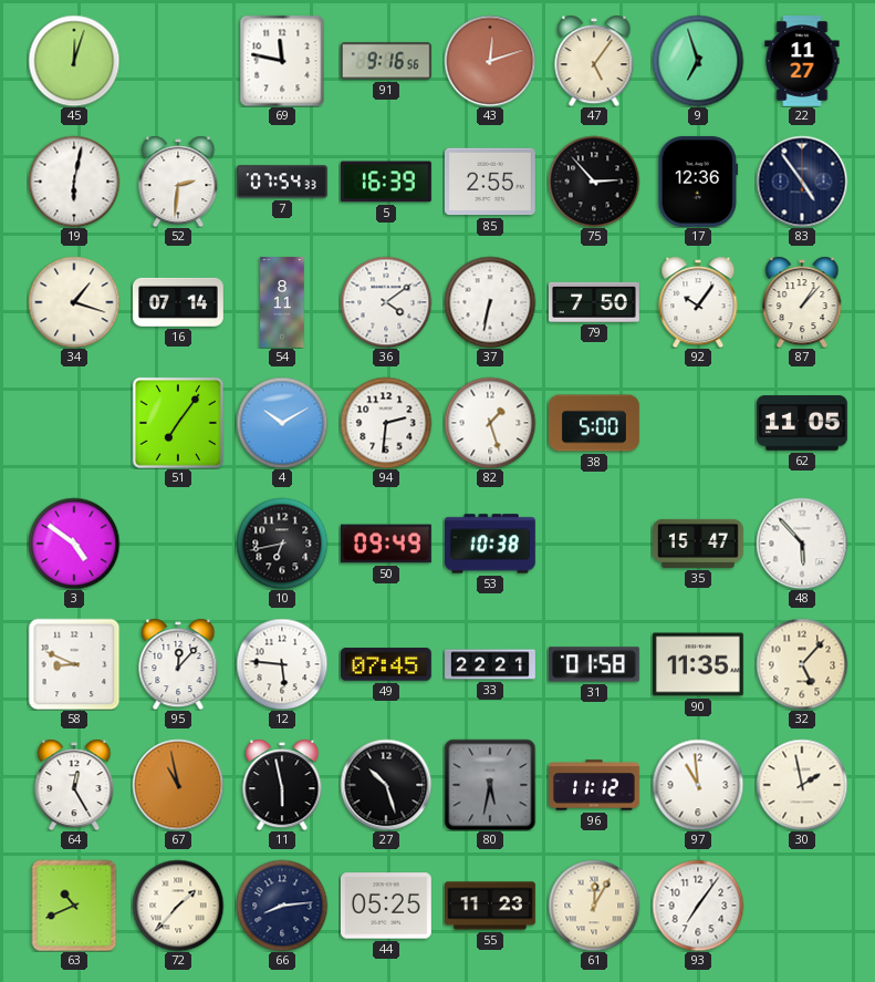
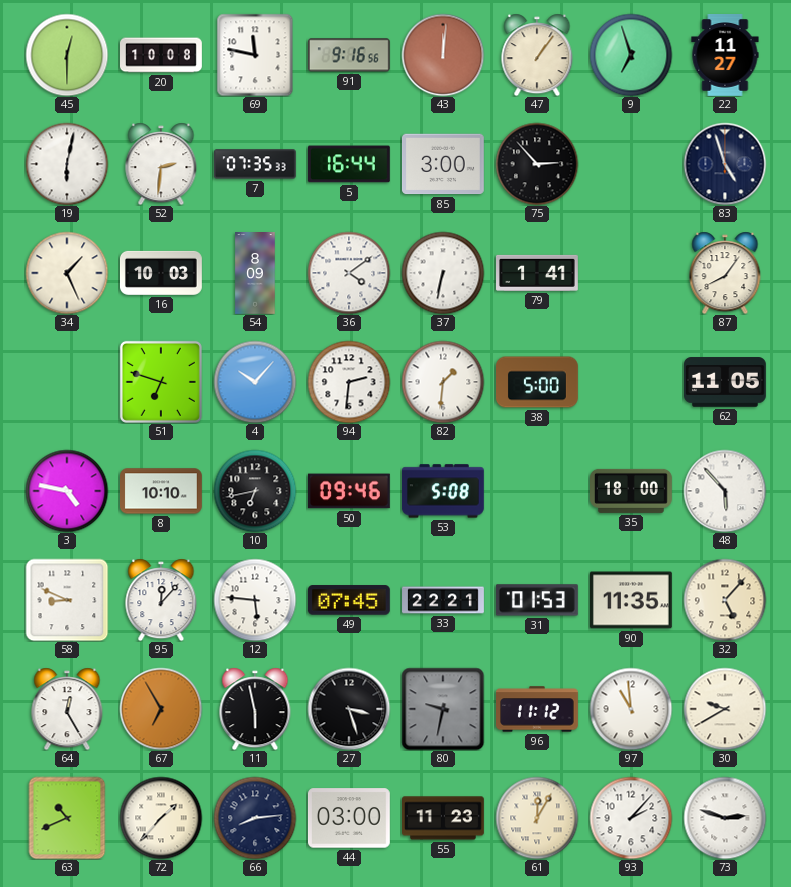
45: 12:03 -> 12:30 (67, 55)
20: none -> 10:08 (161, 55)
43: 12:12 -> 12:01 (443, 55)
47: 5:06 -> 1:06 (537, 55)
7: 07:54 -> 07:35 (255, 164)
5: 16:39 -> 16:44 (349, 164)
85: 2:55 -> 3:00 (443, 164)
17: 12:36 -> none (698, 182)
83: 4:54 -> 4:57 (725, 164)
34: 1:18 -> 1:26 (67, 273)
16: 07:14 -> 10:03 (162, 273)
54: 8:11 -> 8:09 (255, 274)
79: 7:50 -> 1:41 (538, 273)
92: 10:06 -> none (698, 302)
87: 1:07 -> 8:06 (725, 273)
51: 7:06 -> 6:48 (161, 382)
4: 10:10 -> 10:07 (255, 382)
82: 1:27 -> 1:31 (443, 382)
3: 4:51 -> 4:47 (67, 491)
8: none -> 10:10 (162, 491)
50: 09:49 -> 09:46 (349, 491)
53: 10:38 -> 5:08 (443, 491)
35: 15:47 -> 18:00 (632, 491)
31: 01:58 -> 01:53 (537, 600)
67: 10:58 -> 6:55 (161, 709)
27: 10:27 -> 3:27 (349, 709)
80: 5:32 -> 9:32 (443, 709)
30: 1:58 -> 9:40 (725, 709)
44: 05:25 -> 03:00 (349, 818)
93: 7:06 -> 2:07 (631, 818)
73: none -> 2:48 (725, 818)
